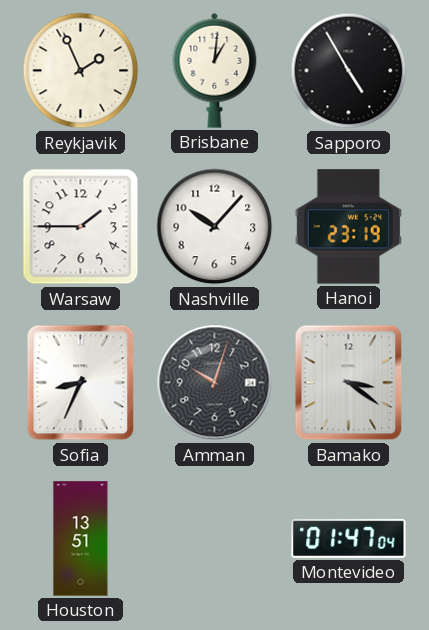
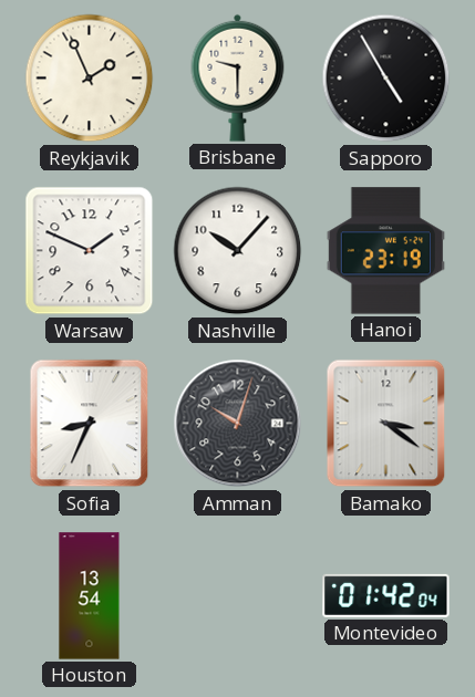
Brisbane: 1:01 -> 9:30 (238, 77)
Warsaw: 1:45 -> 1:49 (90, 251)
Houston: 13:51 -> 13:54 (90, 596)
Montevideo: 01:47 -> 01:42 (386, 595)
